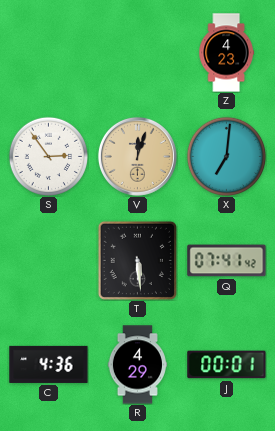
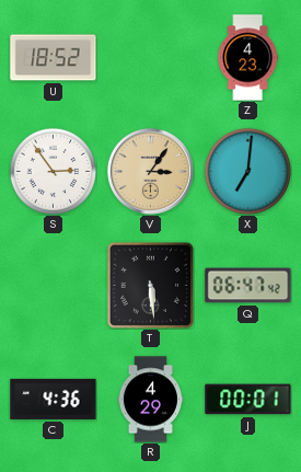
U: none -> 18:52 (54, 58)
V: 12:03 -> 3:06 (150, 171)
Q: 07:41 -> 06:47 (248, 286)
